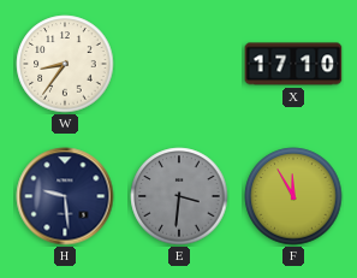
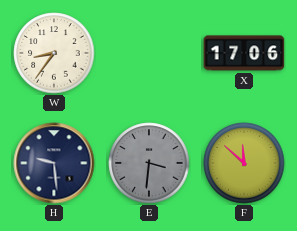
X: 17:10 -> 17:06 (244, 53)
F: 11:55 -> 11:52 (244, 163)
